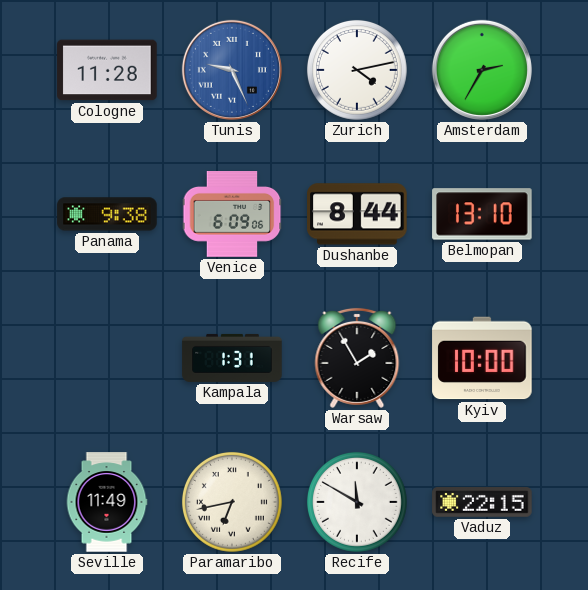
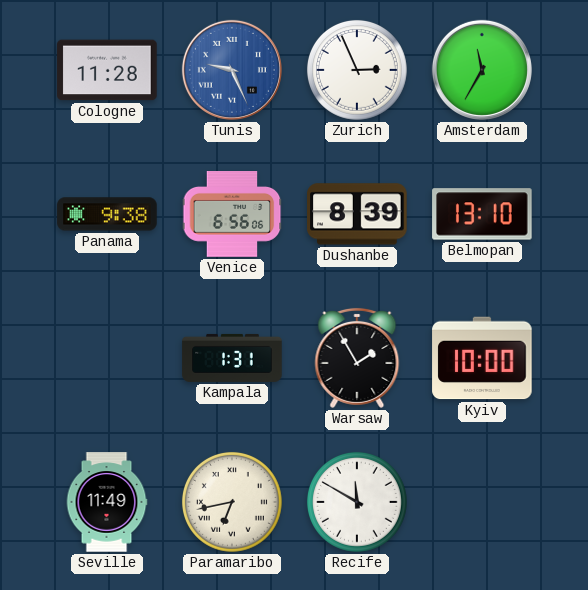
Zurich: 4:13 -> 2:56 (357, 70)
Amsterdam: 2:35 -> 11:35 (482, 70)
Venice: 6:09 -> 6:56 (232, 215)
Dushanbe: 8:44 -> 8:39 (357, 214)
Vaduz: 22:15 -> none (482, 502)
